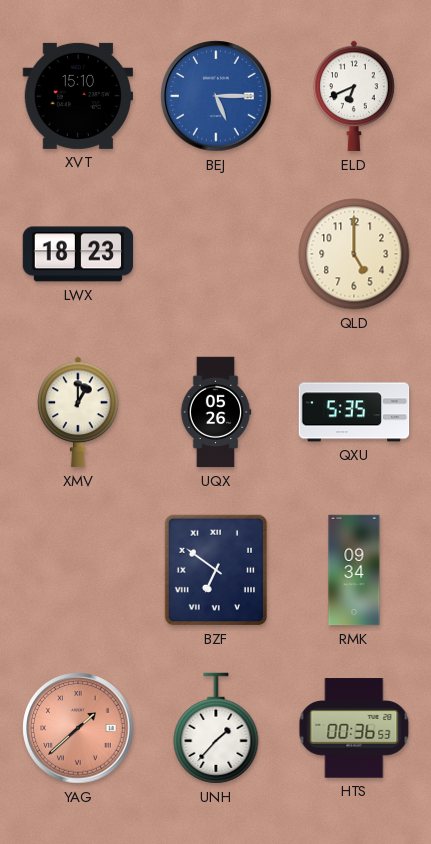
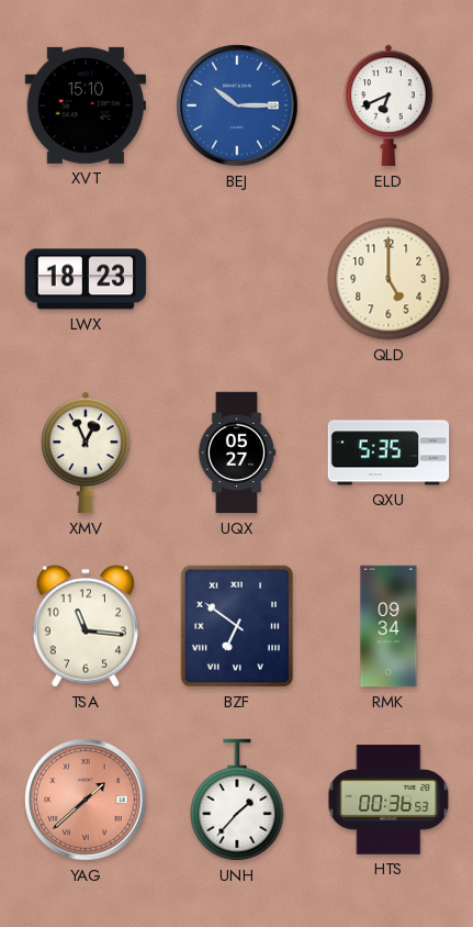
BEJ: 5:15 -> 10:15 (237, 105)
XMV: 1:00 -> 12:56 (86, 453)
UQX: 05:26 -> 05:27 (237, 453)
TSA: none -> 11:16 (85, 626)
